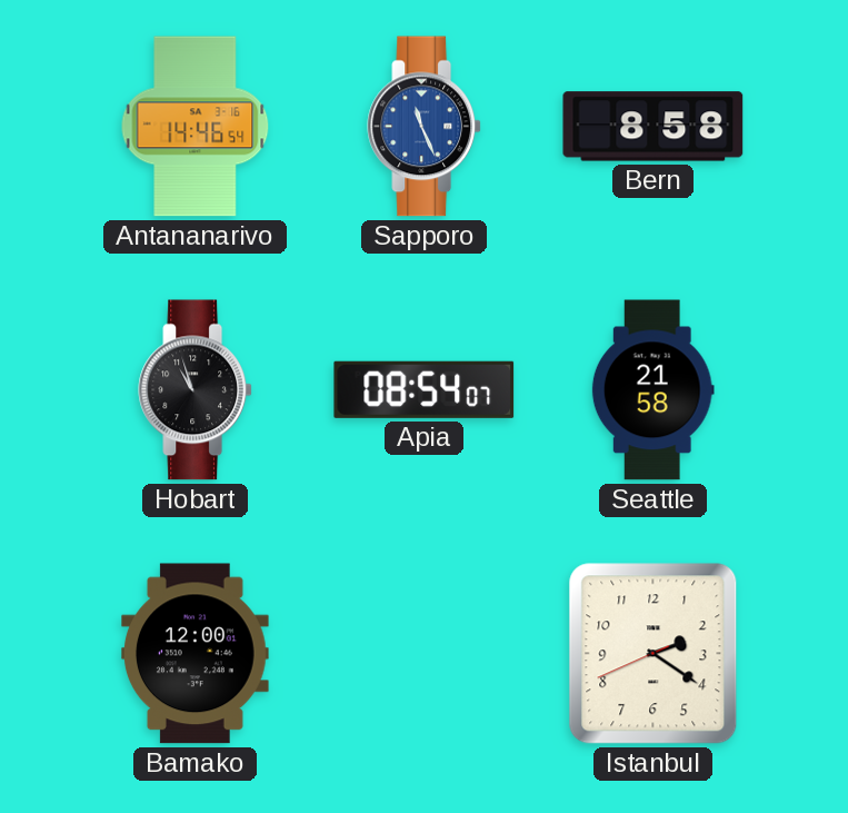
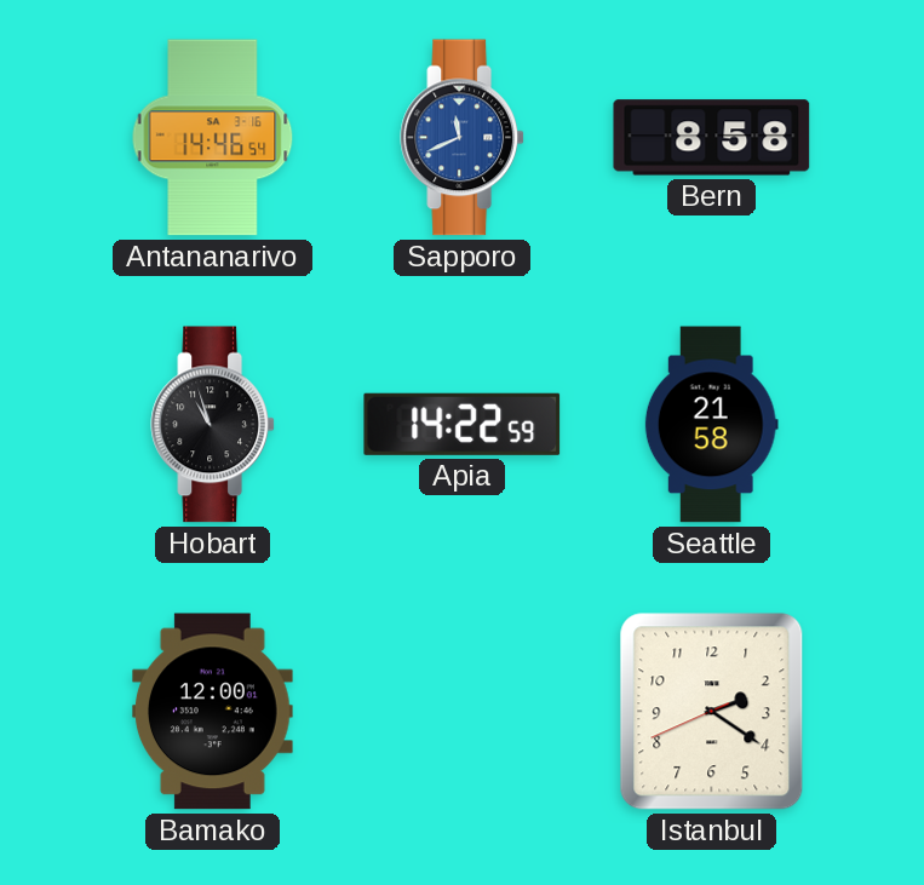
Sapporo: 11:26 -> 11:41 (463, 138)
Apia: 08:54 -> 14:22 (463, 424)
